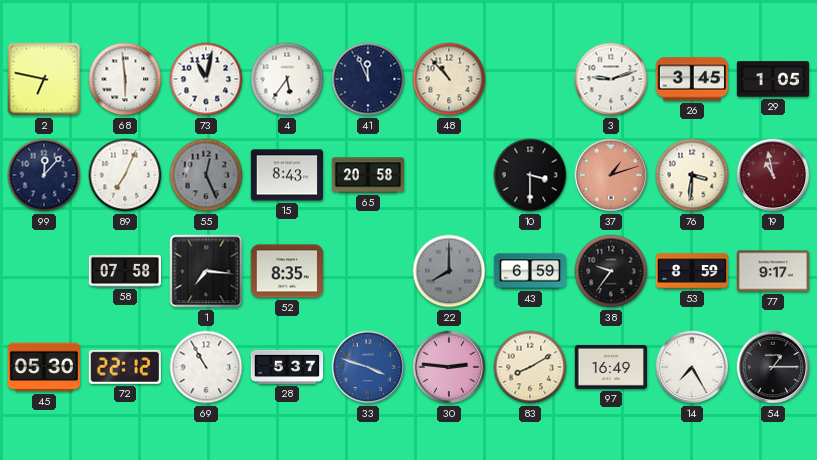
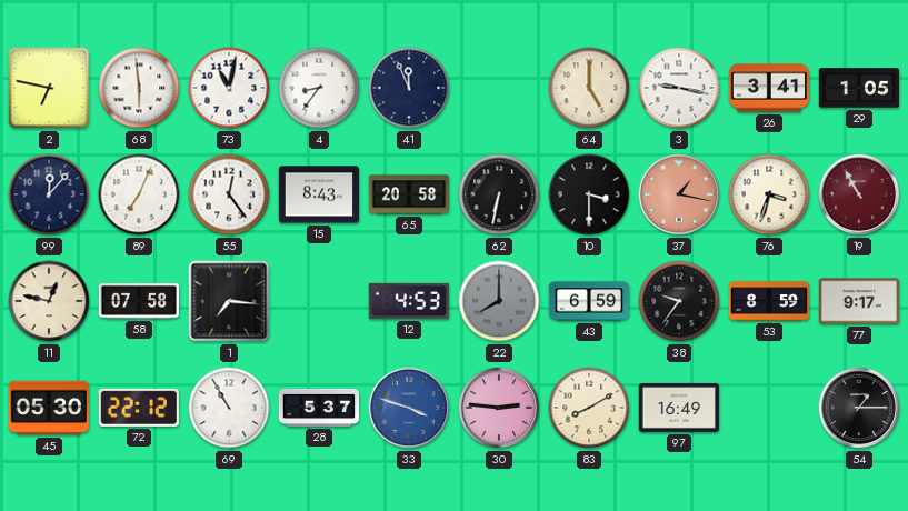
4: 5:36 -> 8:36 (319, 88)
48: 10:53 -> none (449, 79)
64: none -> 5:00 (589, 88)
3: 9:12 -> 9:17 (679, 88)
26: 3:45 -> 3:41 (768, 88)
55: 12:26 -> 12:24 (229, 194)
55 dial: grey -> white (229, 194)
62: none -> 6:32 (499, 194)
37: 1:12 -> 1:17 (679, 194)
76: 3:31 -> 3:33 (769, 194)
19: 10:58 -> 10:55 (859, 194)
11: none -> 12:47 (49, 301)
52: 8:35 -> none (286, 271)
12: none -> 4:53 (408, 301)
14: 7:25 -> none (692, 367)
